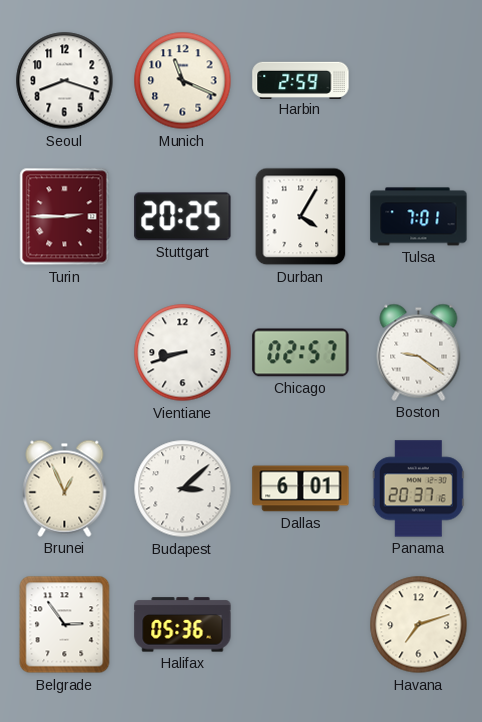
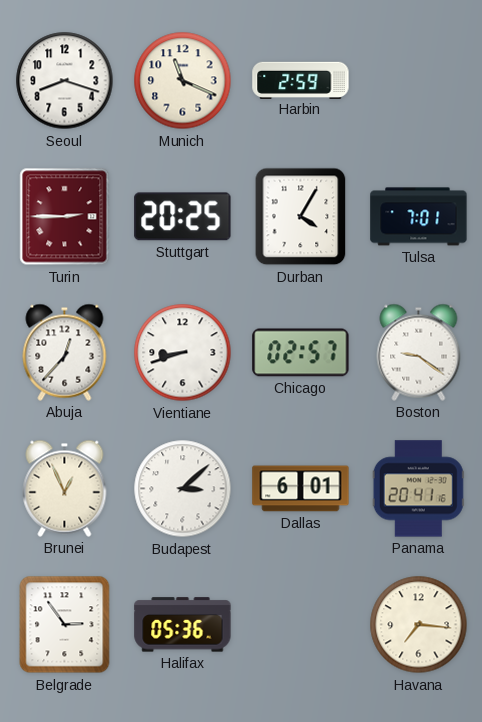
Abuja: none -> 12:37 (65, 352)
Panama: 20:37 -> 20:41 (418, 489)
Havana: 7:12 -> 7:16 (419, 625)
